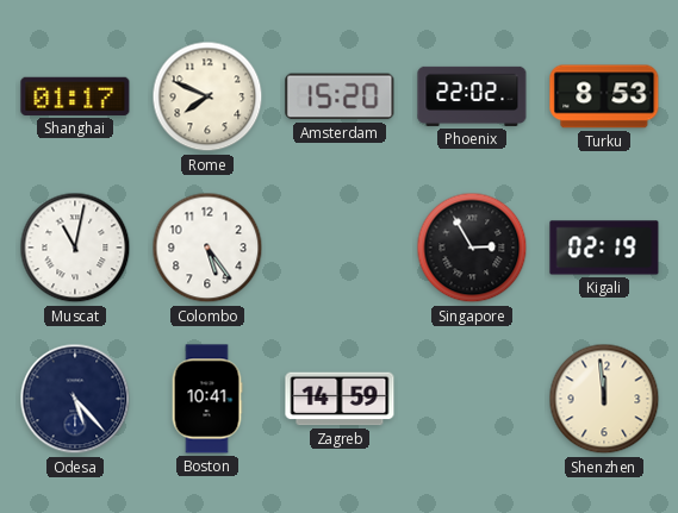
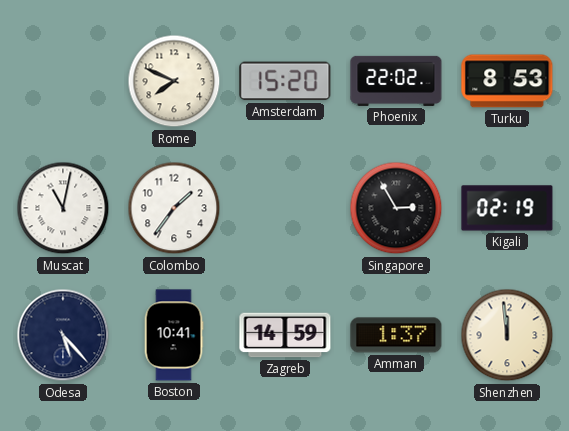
Shanghai: 01:17 -> none (75, 96)
Colombo: 5:24 -> 1:36 (174, 208)
Amman: none -> 1:37 (396, 335)
